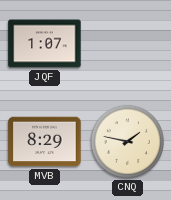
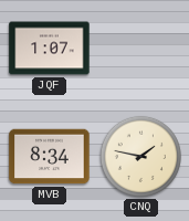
MVB: 8:29 -> 8:34 (50, 157)
